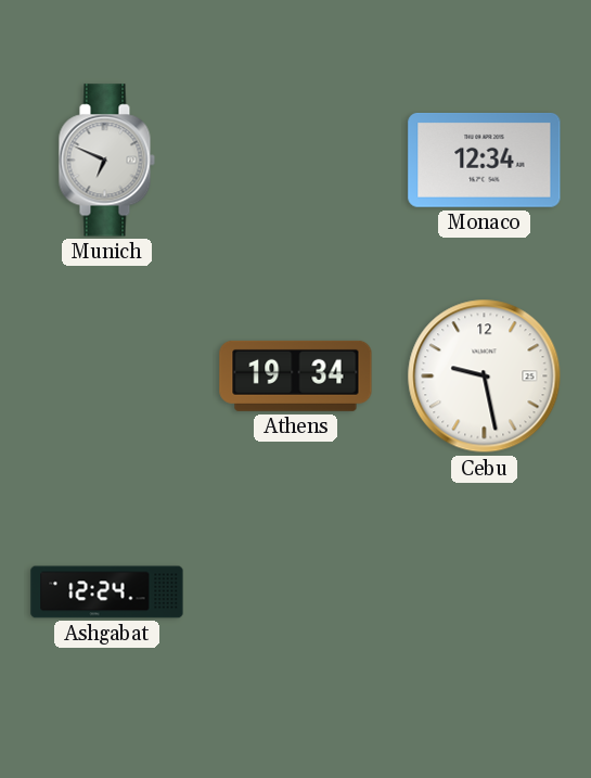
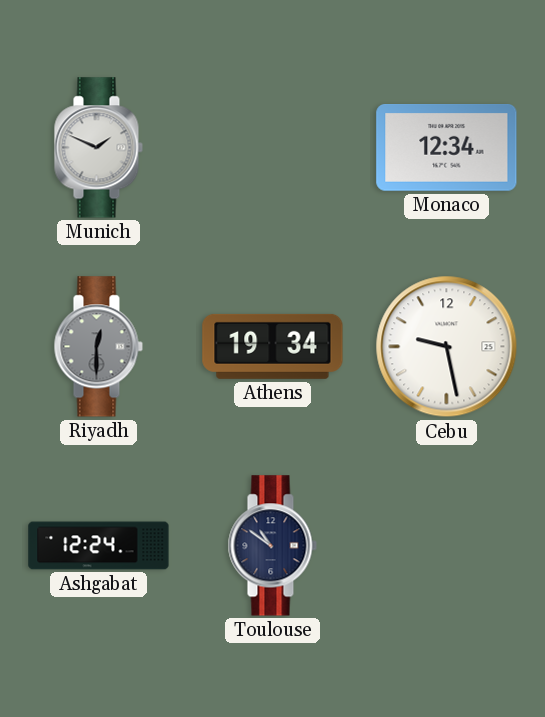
Munich: 6:49 -> 1:49 (98, 148)
Riyadh: none -> 12:30 (98, 347)
Toulouse: none -> 10:51 (272, 546)
